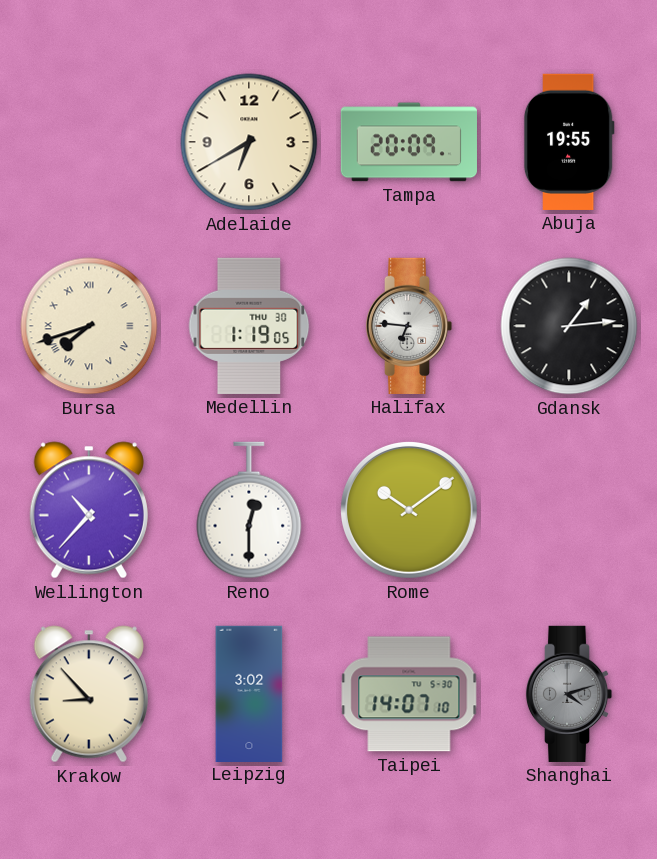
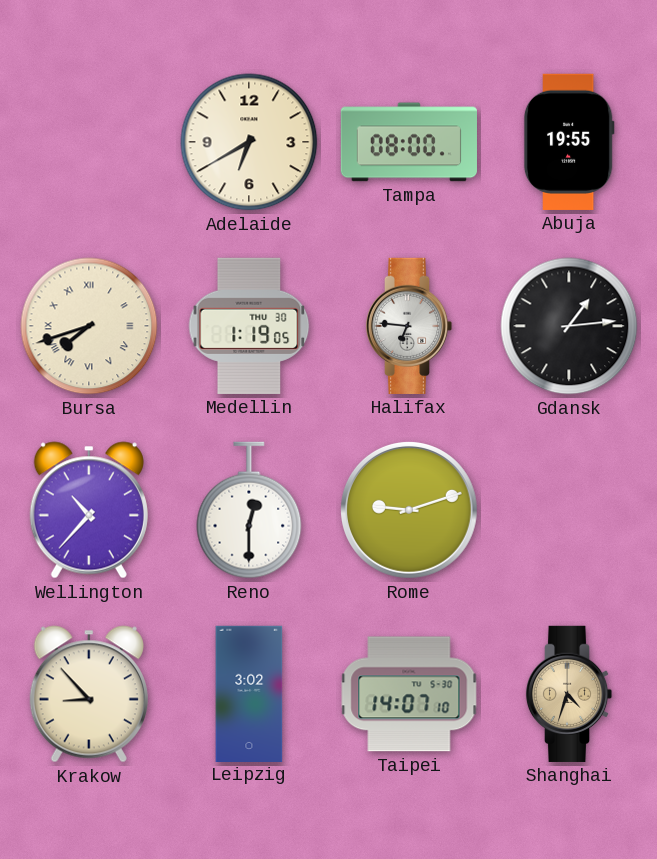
Tampa: 20:09 -> 08:00 (409, 142)
Rome: 10:09 -> 9:12 (409, 510)
Shanghai: 4:12 -> 4:33 (569, 694)
Shanghai dial: grey -> champagne (569, 694)
